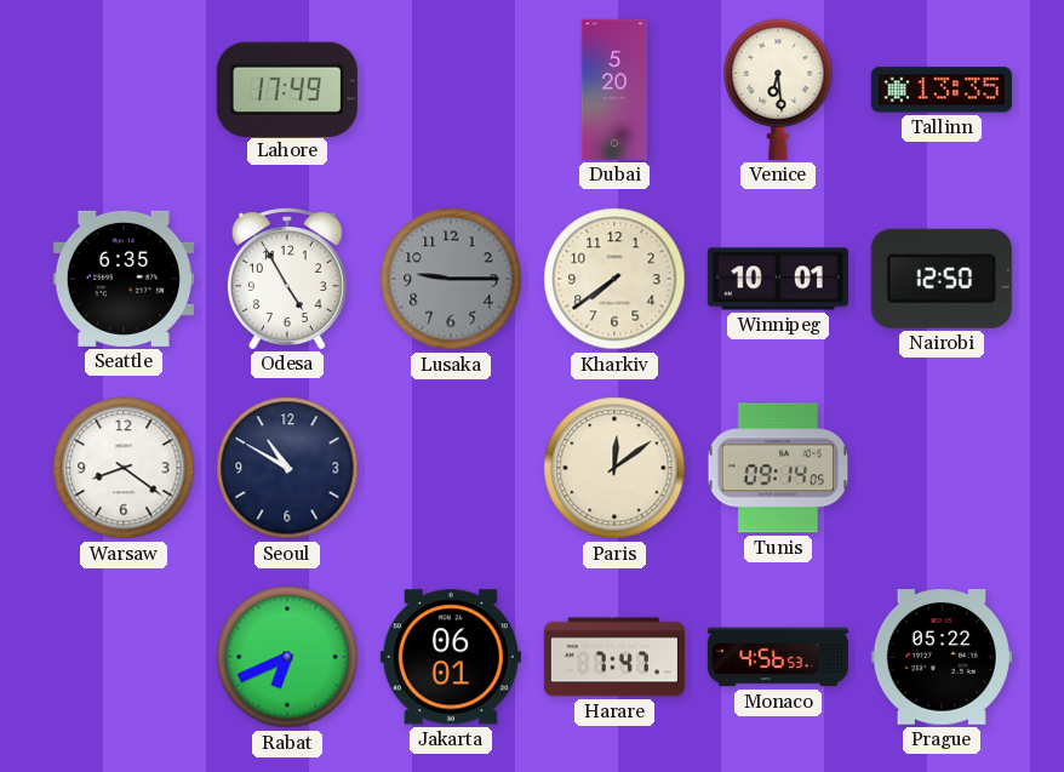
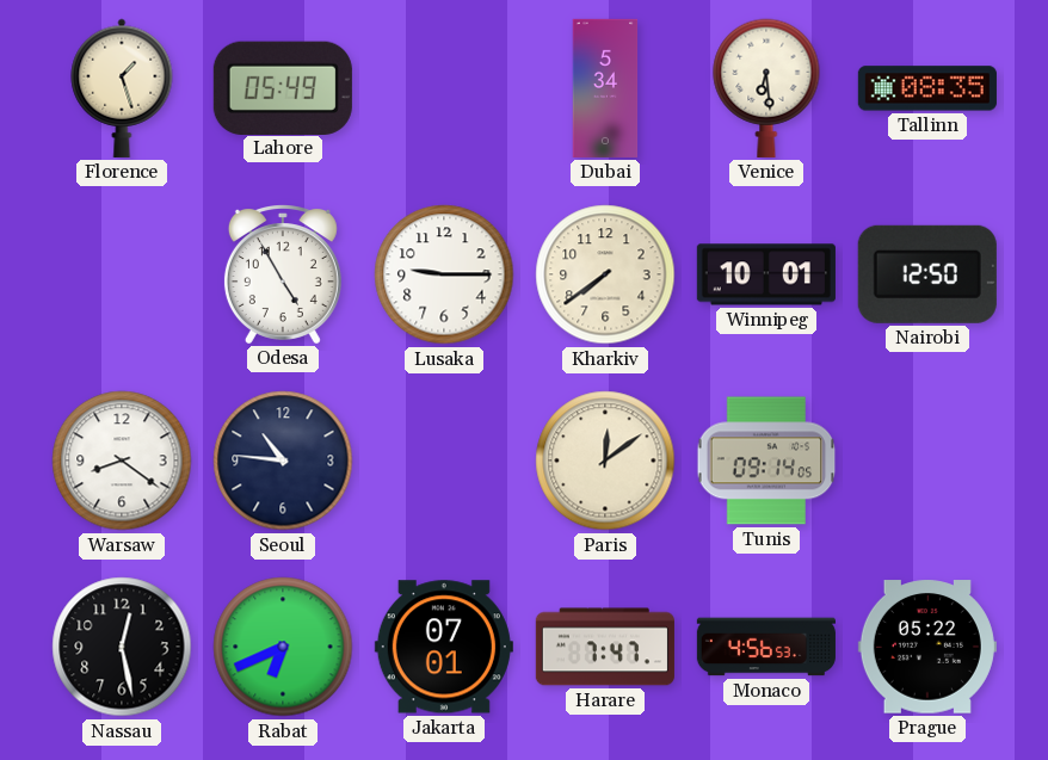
Florence: none -> 1:27 (122, 88)
Lahore: 17:49 -> 05:49 (283, 87)
Dubai: 5:20 -> 5:34 (605, 88)
Tallinn: 13:35 -> 08:35 (927, 88)
Seattle: 6:35 -> none (124, 279)
Lusaka dial: grey -> white (444, 274)
Seoul: 10:50 -> 10:46 (283, 461)
Nassau: none -> 12:28 (122, 647)
Jakarta: 06:01 -> 07:01 (444, 647)
